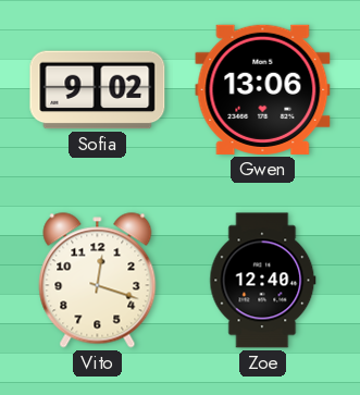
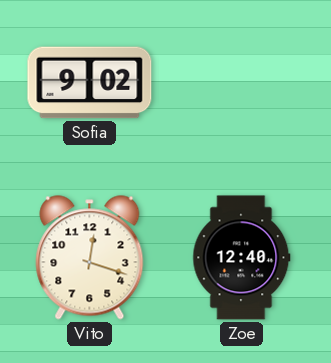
Gwen: 13:06 -> none (263, 89)
